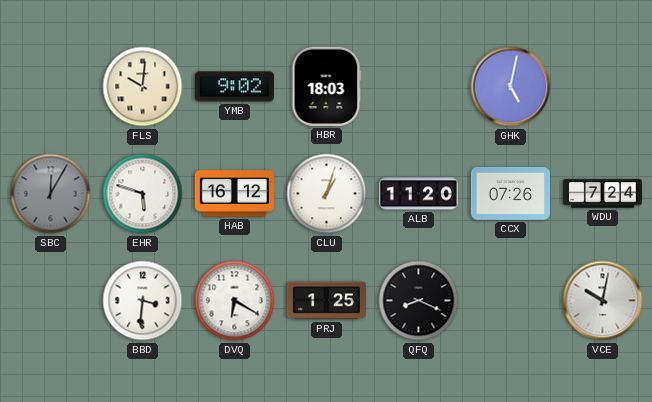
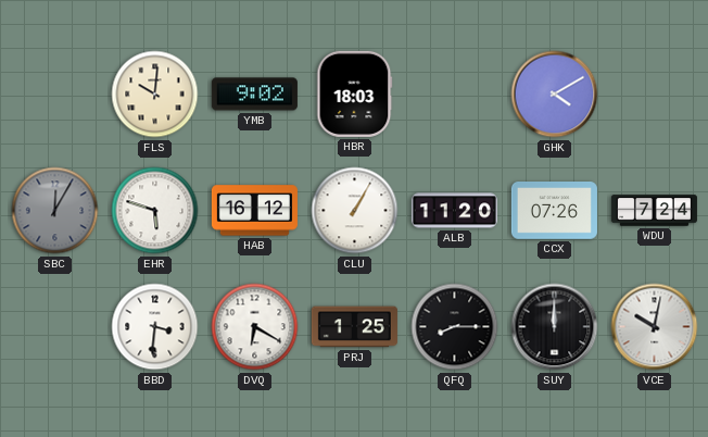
GHK: 5:02 -> 4:10 (555, 95)
CLU: 1:03 -> 1:05 (355, 211)
QFQ: 8:19 -> 8:15 (455, 327)
SUY: none -> 12:00 (555, 327)
